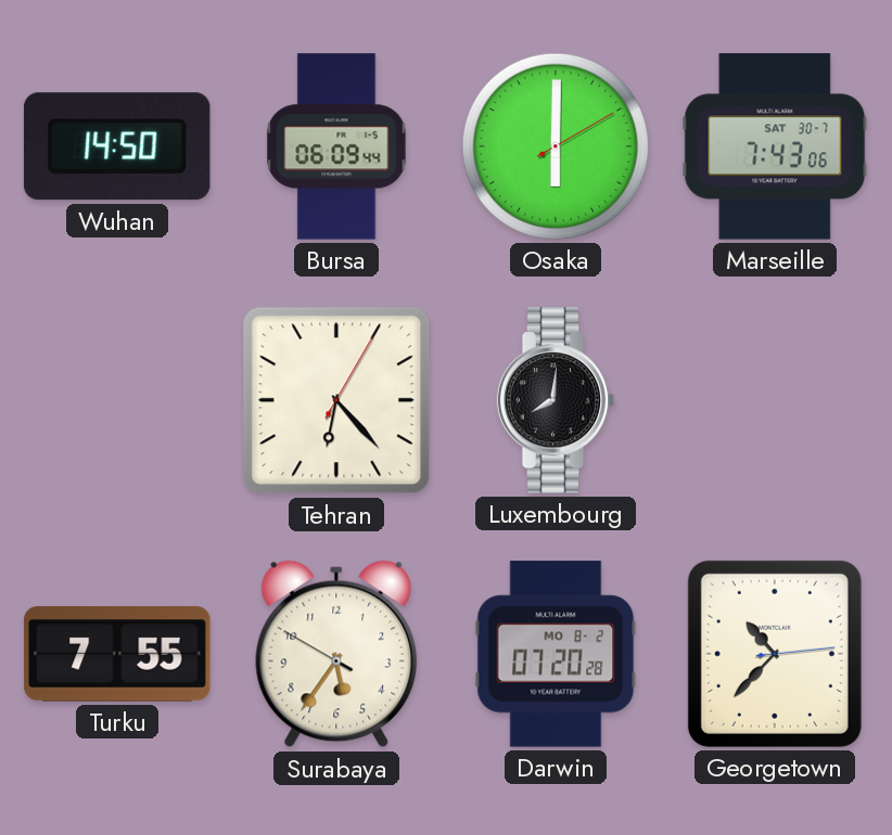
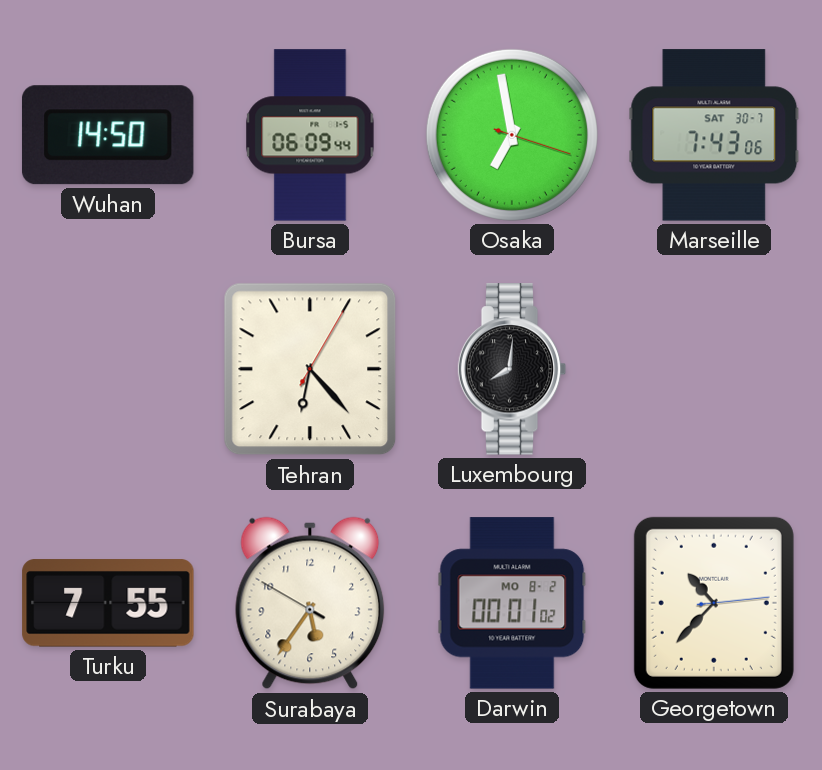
Osaka: 6:00 -> 6:58 (512, 135)
Darwin: 07:20 -> 00:01 (512, 603)
